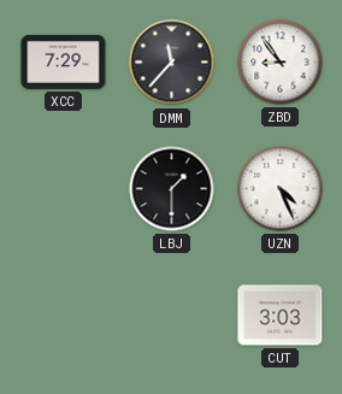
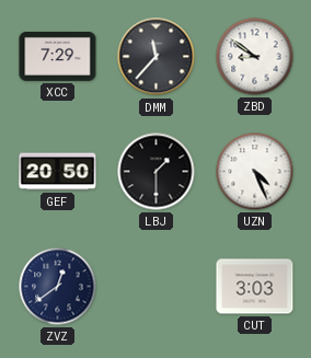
ZBD: 8:54 -> 8:51 (255, 57)
GEF: none -> 20:50 (58, 172)
ZVZ: none -> 12:39 (58, 287)
